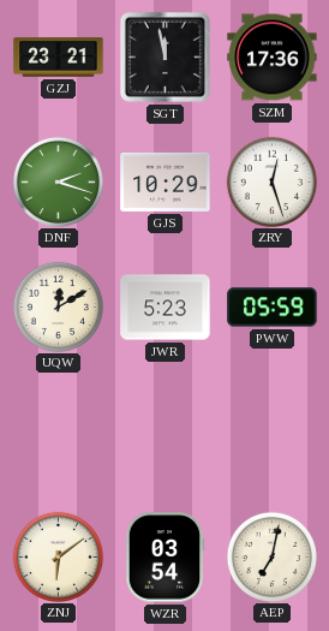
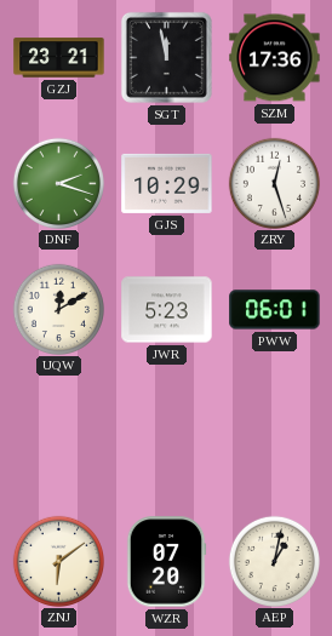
PWW: 05:59 -> 06:01 (275, 310)
WZR: 03:54 -> 07:20 (166, 562)
AEP: 7:02 -> 1:02 (274, 561)
